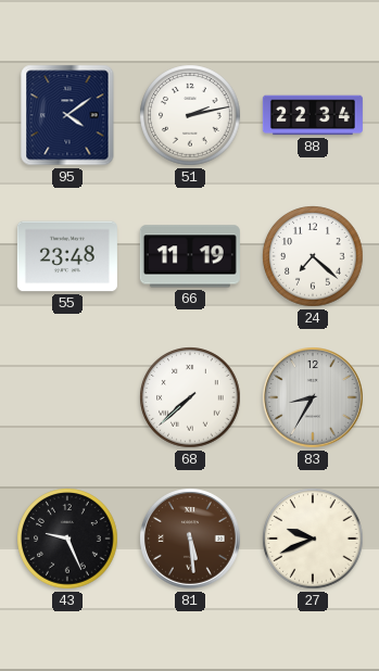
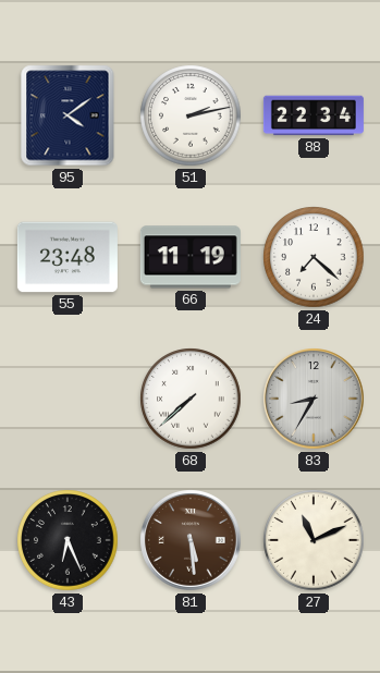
43: 9:26 -> 6:26 (68, 540)
27: 9:41 -> 11:11 (314, 540)
